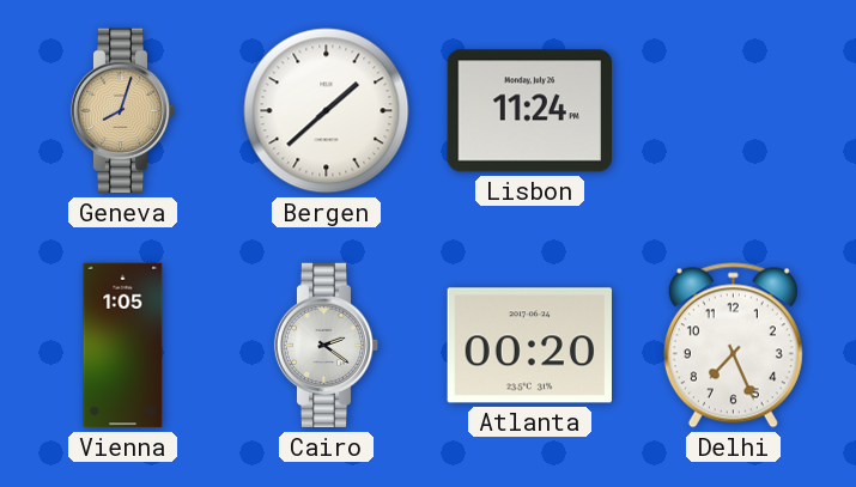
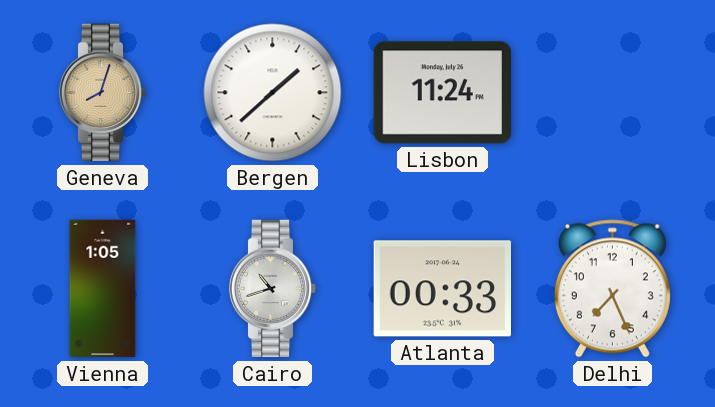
Cairo: 2:21 -> 10:42 (273, 289)
Atlanta: 00:20 -> 00:33 (442, 289)
